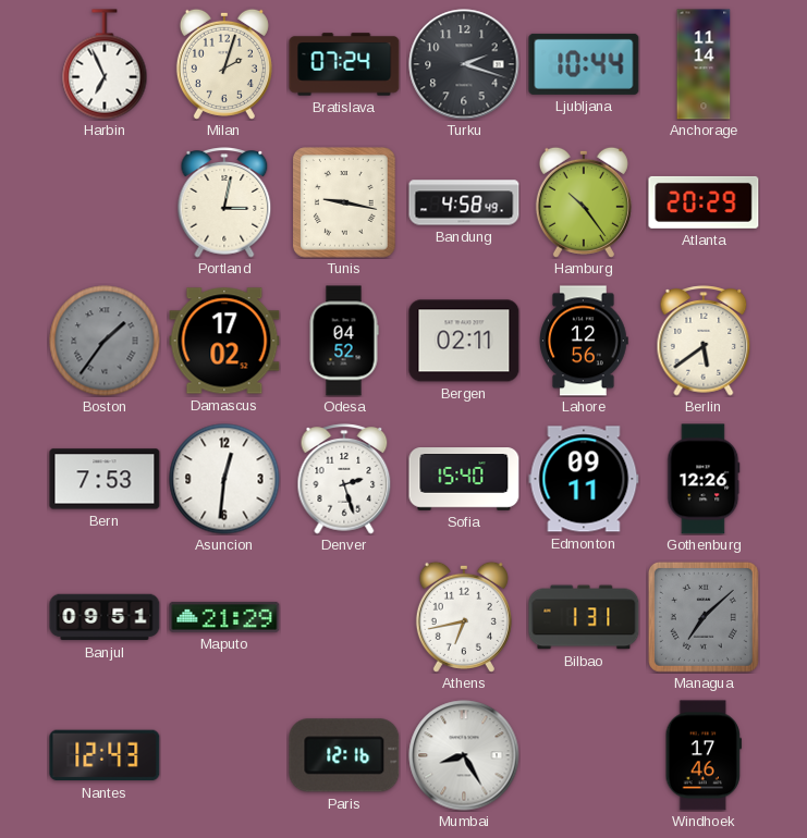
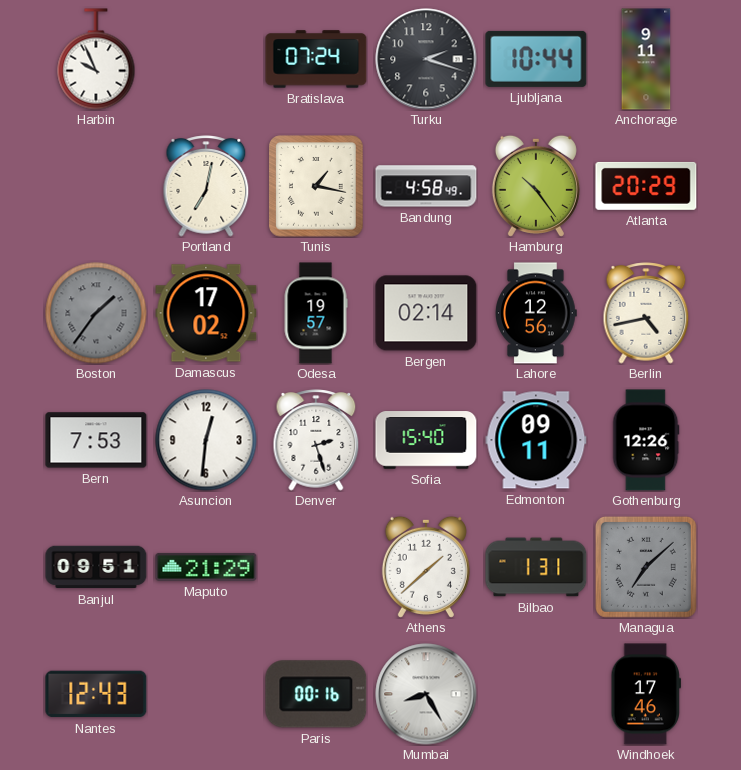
Harbin: 6:56 -> 9:56 (96, 59)
Milan: 2:03 -> none (224, 64)
Anchorage: 11:14 -> 9:11 (646, 59)
Portland: 3:02 -> 7:02 (206, 186)
Tunis: 9:17 -> 1:17 (316, 186)
Odesa: 04:52 -> 19:57 (316, 313)
Bergen: 02:11 -> 02:14 (426, 313)
Berlin: 5:39 -> 4:43 (646, 313)
Athens: 6:43 -> 1:38 (426, 567)
Paris: 12:16 -> 00:16 (316, 694)
